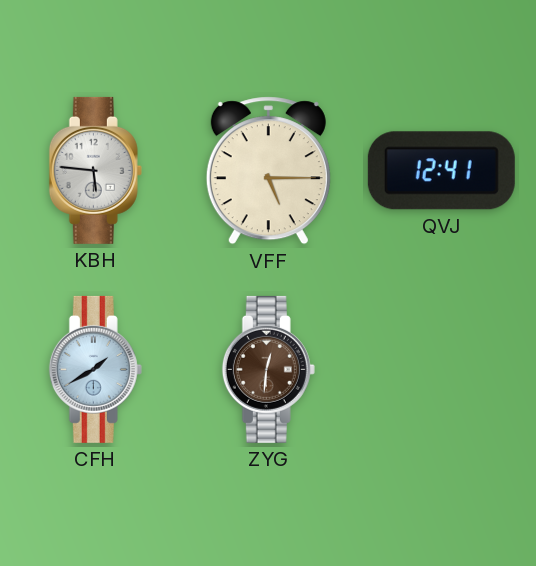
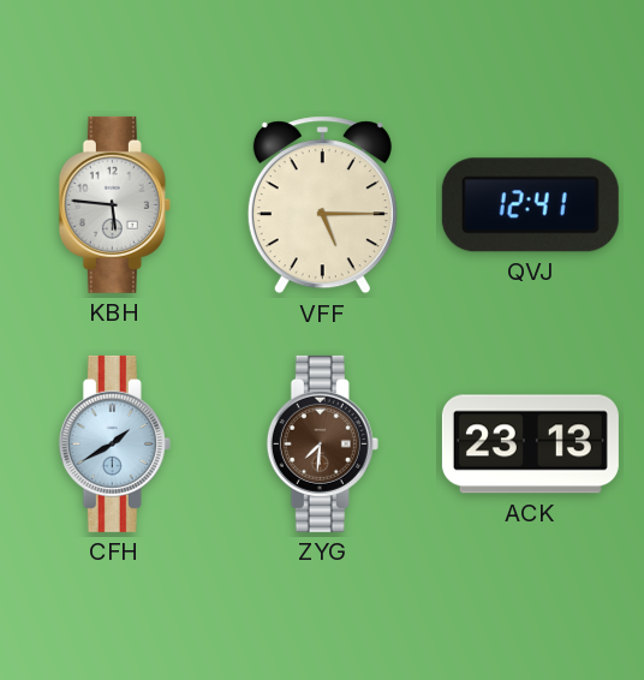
ZYG: 12:31 -> 7:31 (322, 443)
ACK: none -> 23:13 (530, 445)
